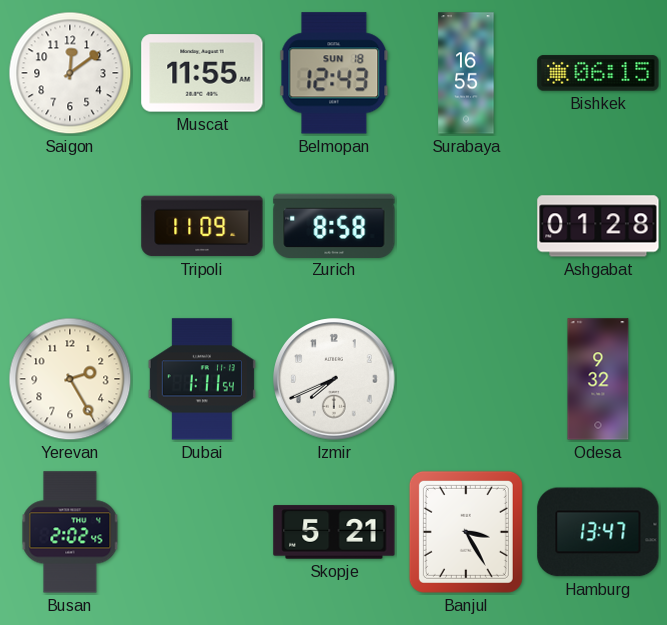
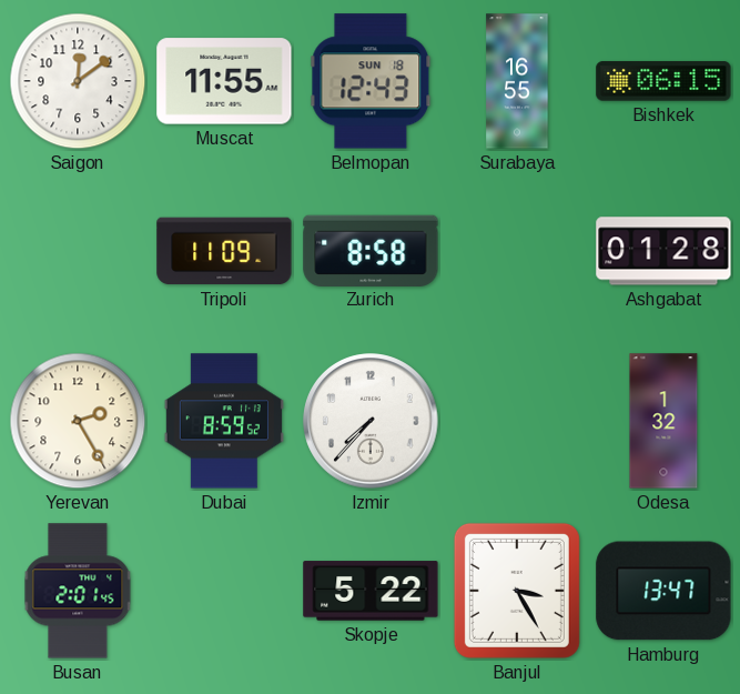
Dubai: 1:11 -> 8:59 (224, 421)
Izmir: 7:41 -> 7:37 (371, 421)
Odesa: 9:32 -> 1:32 (663, 421)
Busan: 2:02 -> 2:01 (78, 591)
Skopje: 5:21 -> 5:22 (371, 591)
